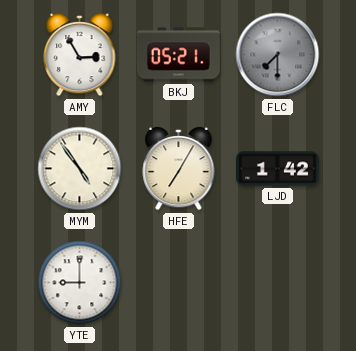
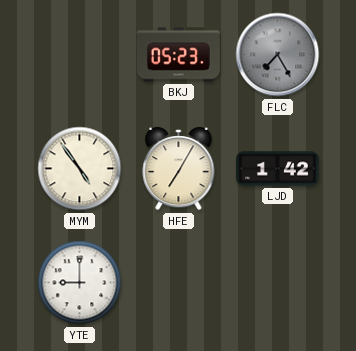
AMY: 2:55 -> none (80, 55)
BKJ: 05:21 -> 05:23 (178, 55)
FLC: 7:30 -> 7:25 (278, 55)
